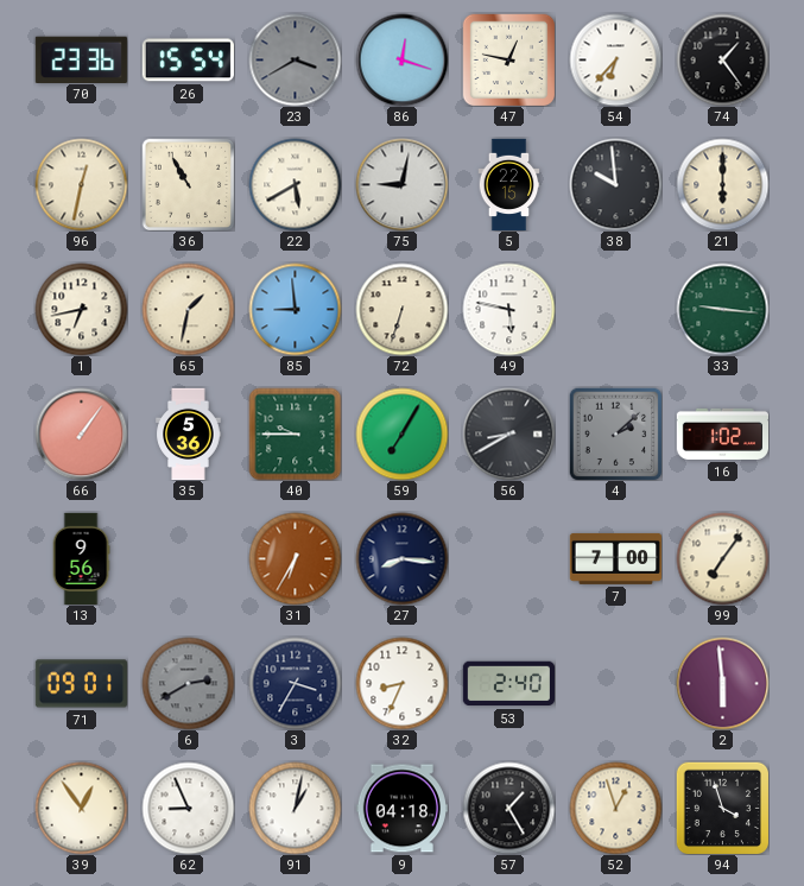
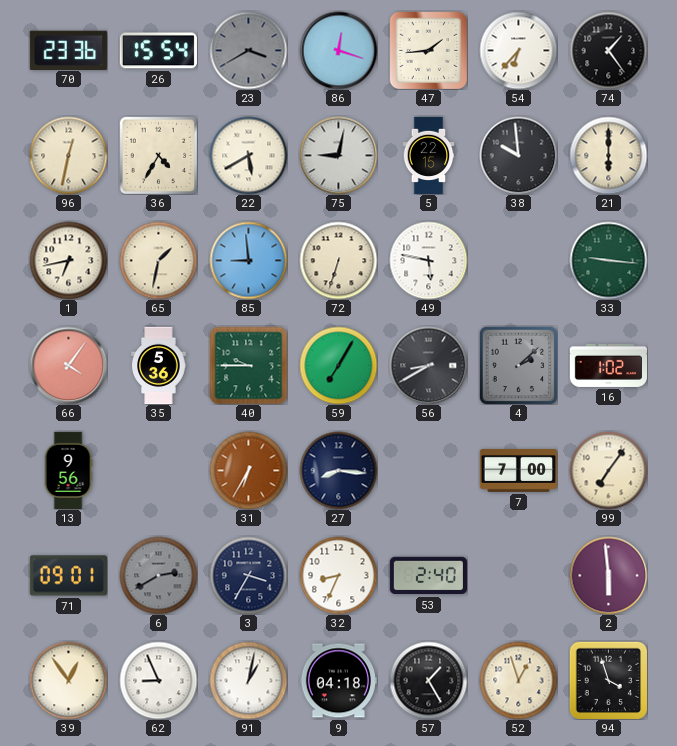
47: 12:47 -> 1:44 (428, 50)
36: 10:55 -> 4:35 (158, 155)
66: 1:06 -> 4:06 (68, 365)
